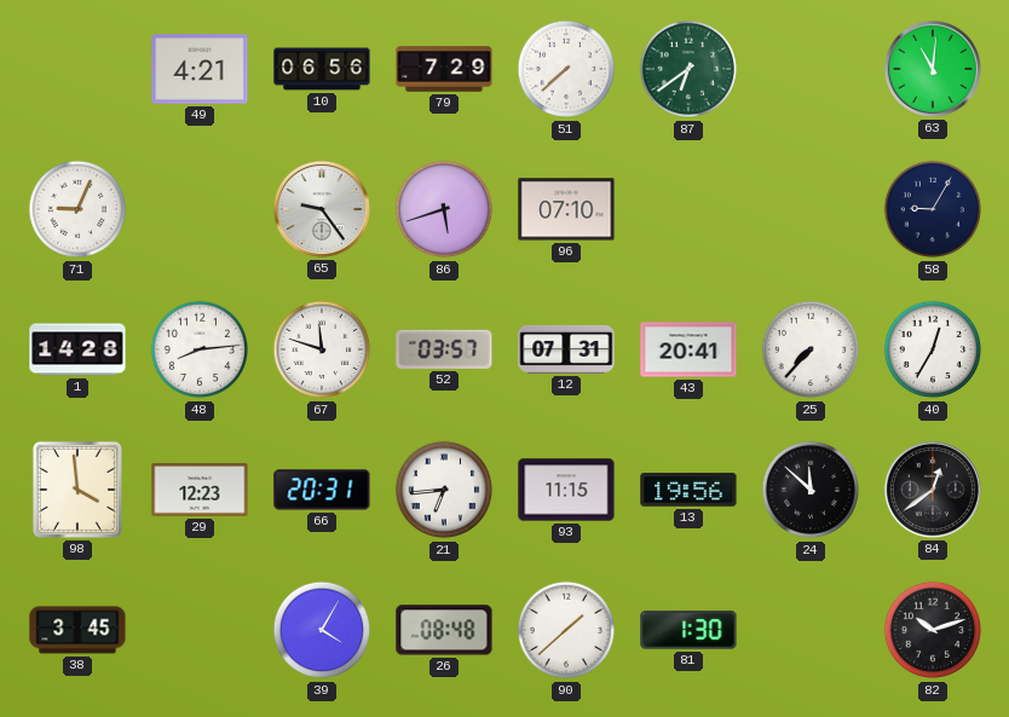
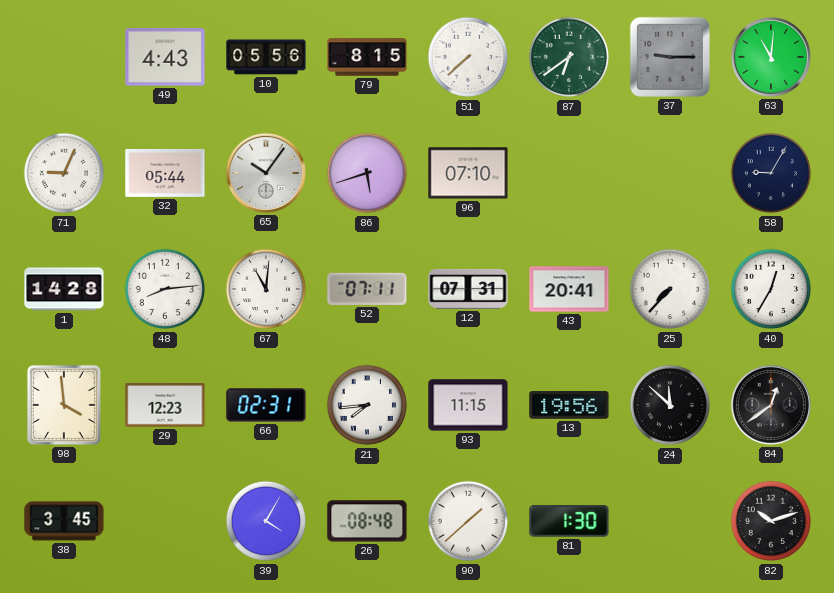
49: 4:21 -> 4:43 (165, 57)
10: 06:56 -> 05:56 (266, 57)
79: 7:29 -> 8:15 (367, 57)
37: none -> 9:15 (670, 57)
32: none -> 05:44 (165, 173)
65: 9:24 -> 10:06 (266, 173)
67: 11:48 -> 11:01 (266, 289)
52: 03:57 -> 07:11 (367, 289)
66: 20:31 -> 02:31 (266, 405)
21: 6:44 -> 7:44 (367, 405)
